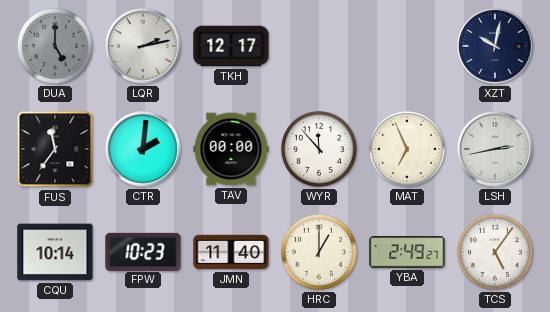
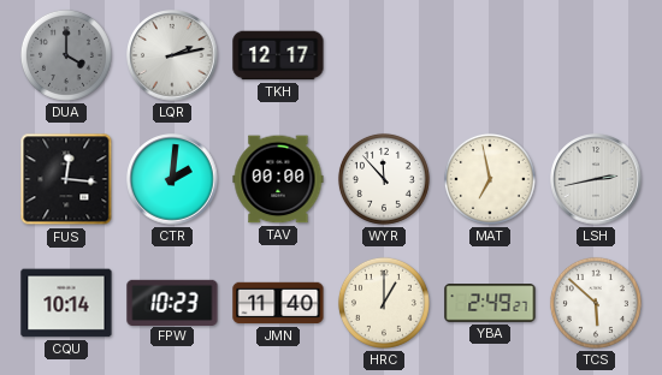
DUA: 5:00 -> 4:00 (66, 55)
XZT: 10:02 -> none (495, 46)
FUS: 11:36 -> 12:16 (66, 179)
MAT: 6:56 -> 6:58 (490, 179)
TCS: 5:06 -> 5:52 (596, 303)
